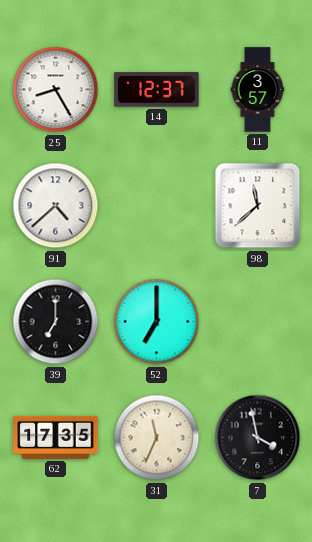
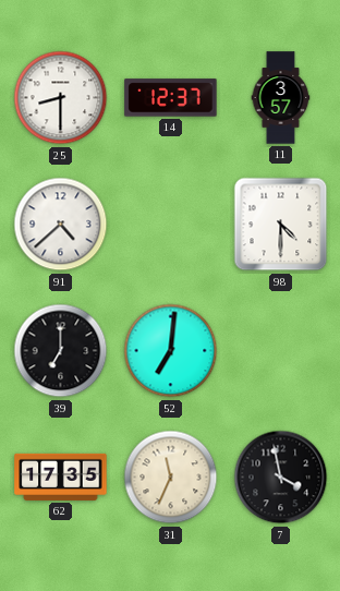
25: 8:25 -> 8:30 (61, 98)
98: 11:38 -> 4:30 (281, 225)
52: 7:00 -> 7:01 (171, 351)
